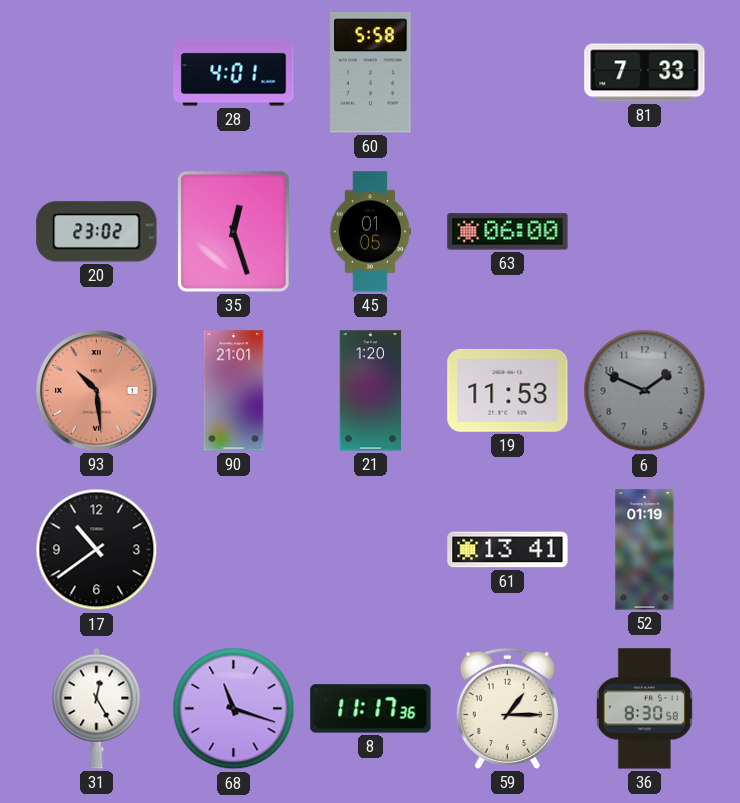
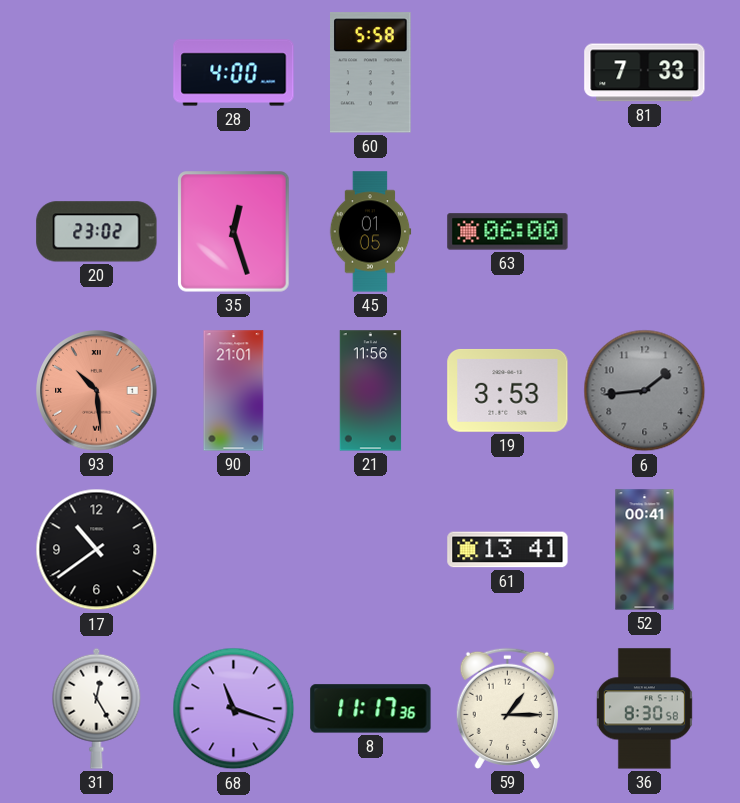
28: 4:01 -> 4:00 (234, 73)
21: 1:20 -> 11:56 (371, 391)
19: 11:53 -> 3:53 (508, 390)
6: 1:49 -> 1:44 (645, 391)
52: 01:19 -> 00:41 (645, 550)
